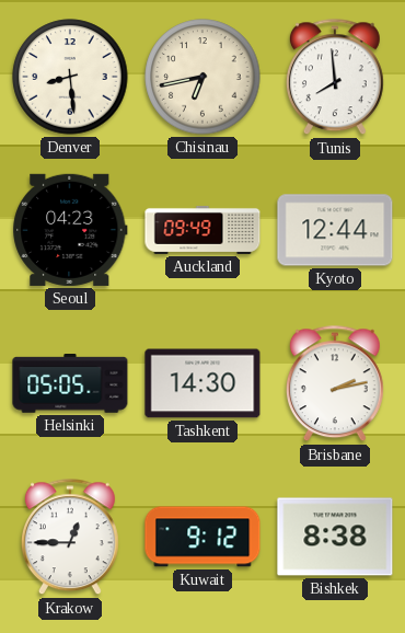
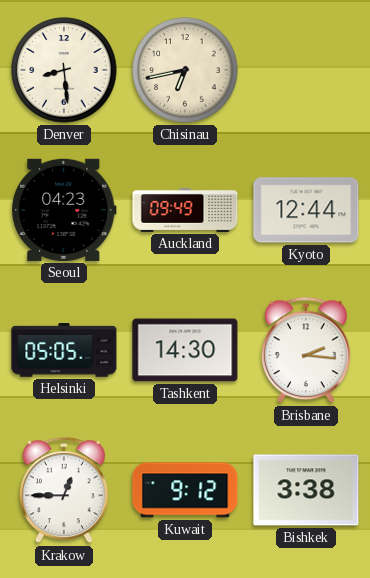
Tunis: 7:59 -> none (335, 78)
Brisbane: 2:13 -> 2:16 (306, 351)
Bishkek: 8:38 -> 3:38 (306, 490)
